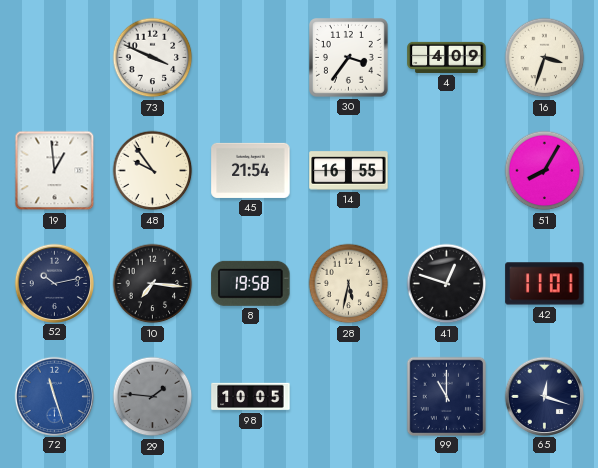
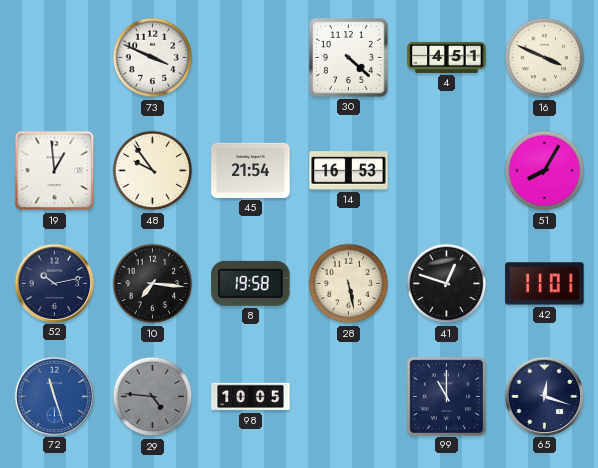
30: 3:36 -> 4:22 (349, 58)
4: 4:09 -> 4:51 (447, 57)
16: 3:33 -> 3:49 (545, 58)
14: 16:55 -> 16:53 (349, 171)
28: 5:32 -> 5:28 (349, 284)
29: 1:46 -> 4:46 (153, 397)
